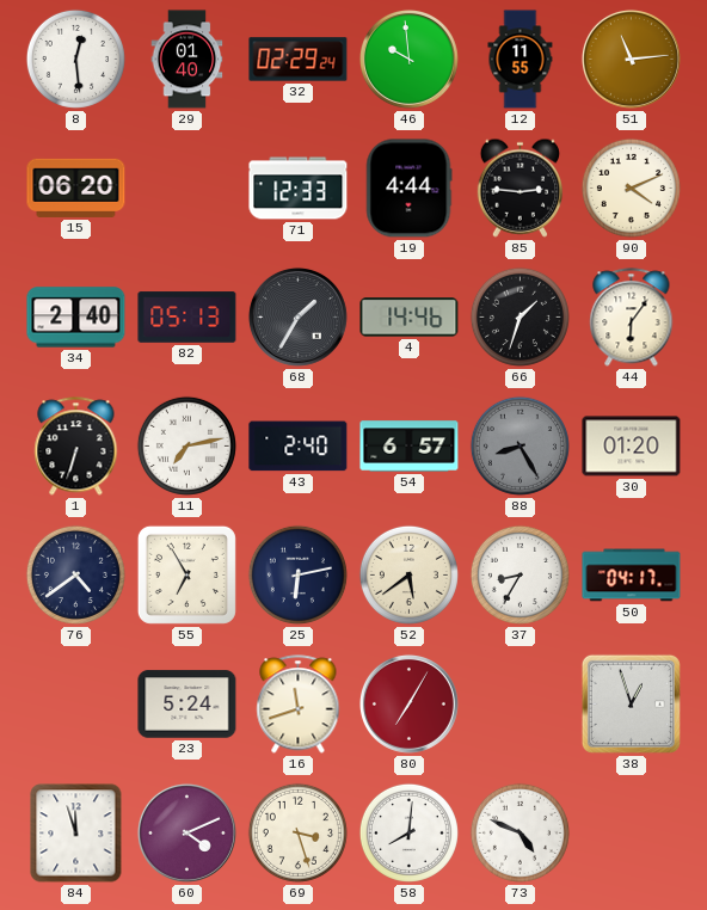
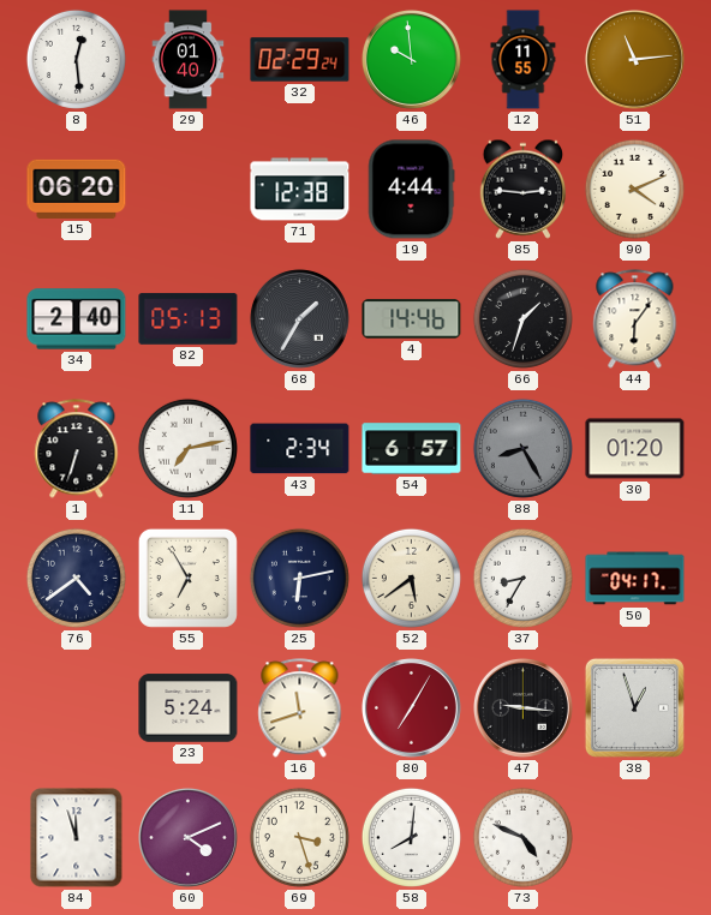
71: 12:33 -> 12:38 (300, 190)
43: 2:40 -> 2:34 (300, 449)
47: none -> 9:16 (522, 707)
